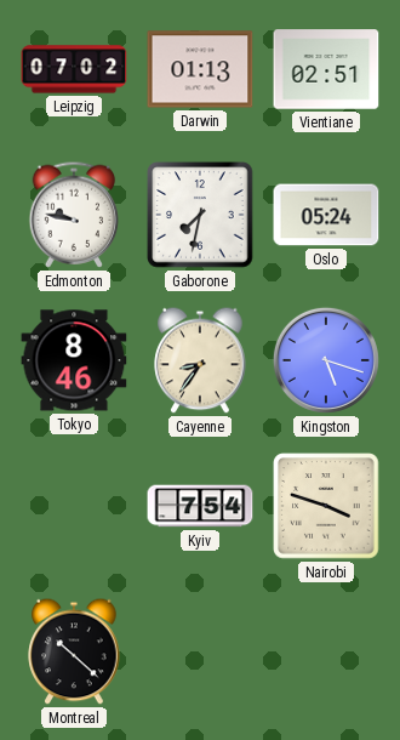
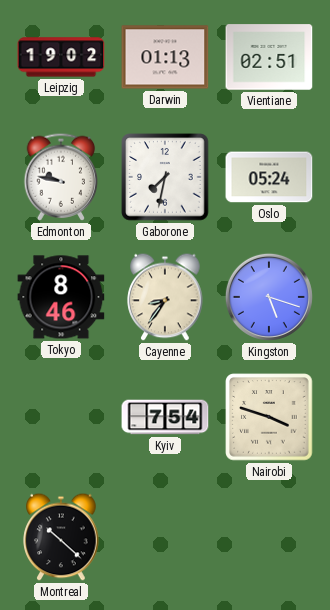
Leipzig: 07:02 -> 19:02 (61, 57)
